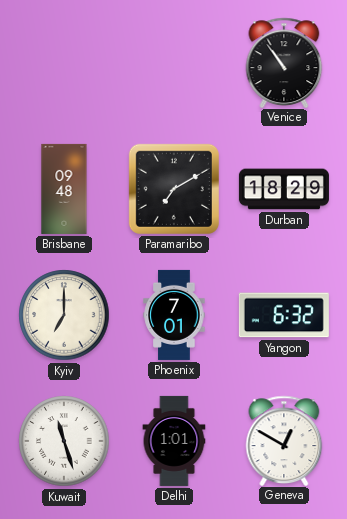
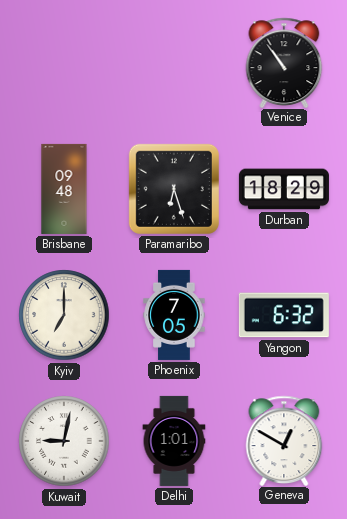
Paramaribo: 7:10 -> 6:27 (174, 189)
Phoenix: 7:01 -> 7:05 (174, 315)
Kuwait: 11:27 -> 9:02 (64, 441)
